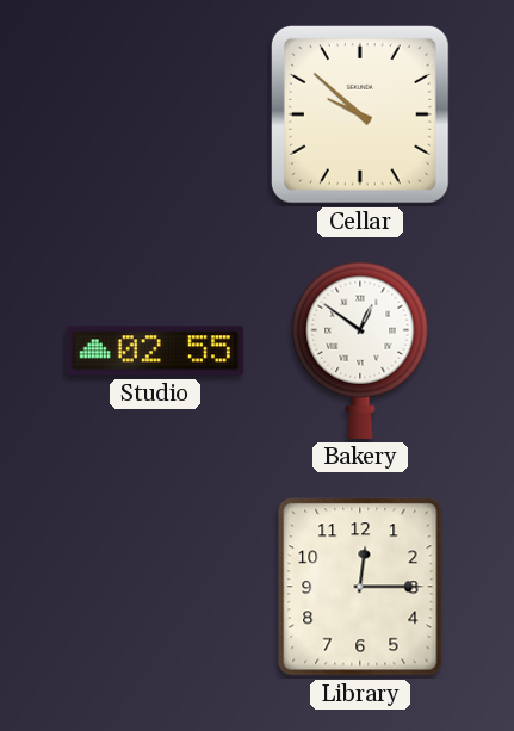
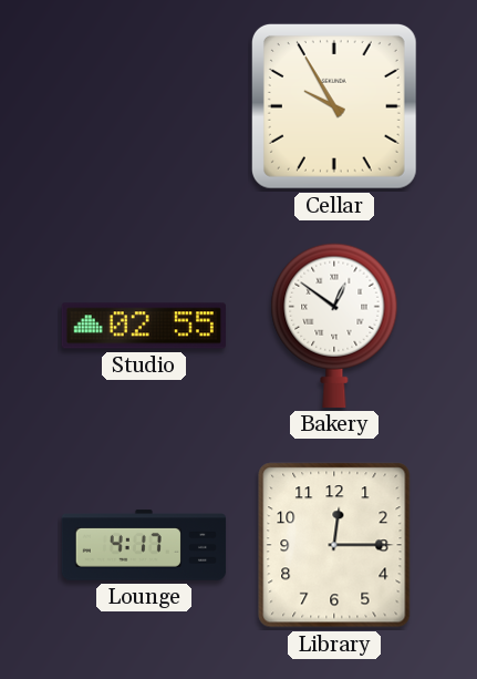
Cellar: 9:52 -> 9:55 (334, 106)
Lounge: none -> 4:17 (144, 545)
